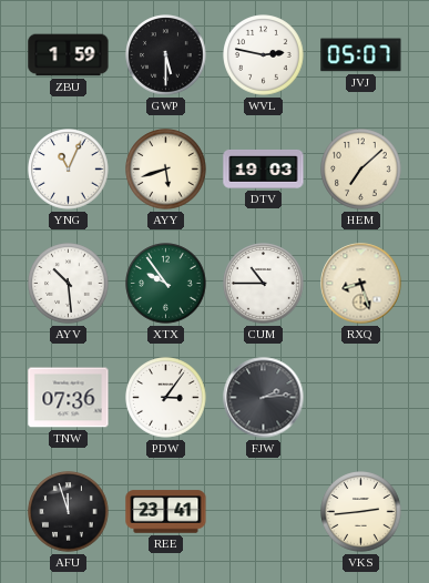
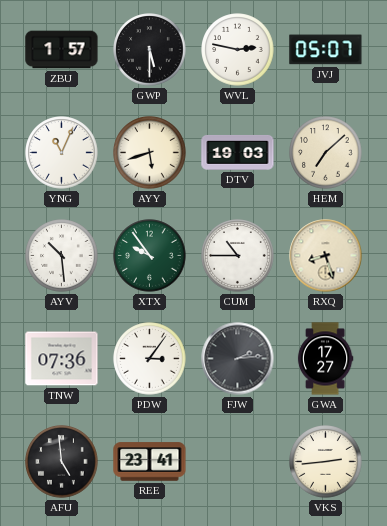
ZBU: 1:59 -> 1:57 (62, 50)
GWA: none -> 17:27 (325, 359)
AFU: 11:57 -> 4:59 (62, 462)
